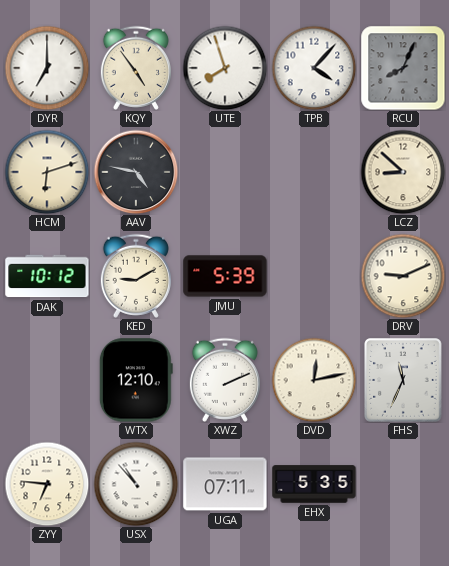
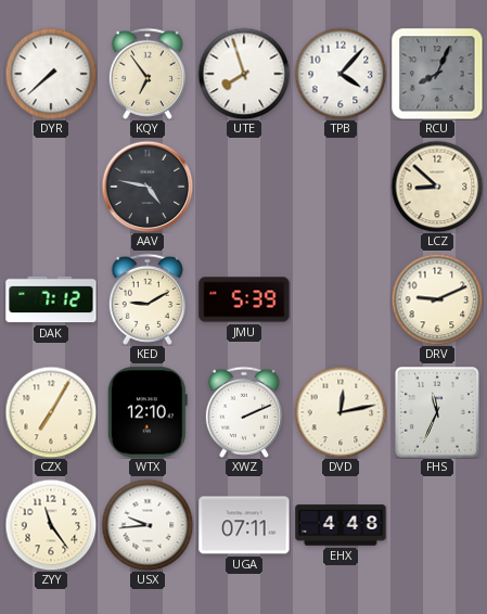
DYR: 7:00 -> 7:38 (51, 74)
KQY: 4:54 -> 6:54 (148, 74)
HCM: 6:12 -> none (47, 172)
DAK: 10:12 -> 7:12 (51, 299)
CZX: none -> 7:05 (51, 412)
ZYY: 6:46 -> 11:24 (51, 525)
USX: 10:53 -> 9:44 (148, 525)
EHX: 5:35 -> 4:48 (341, 525)
